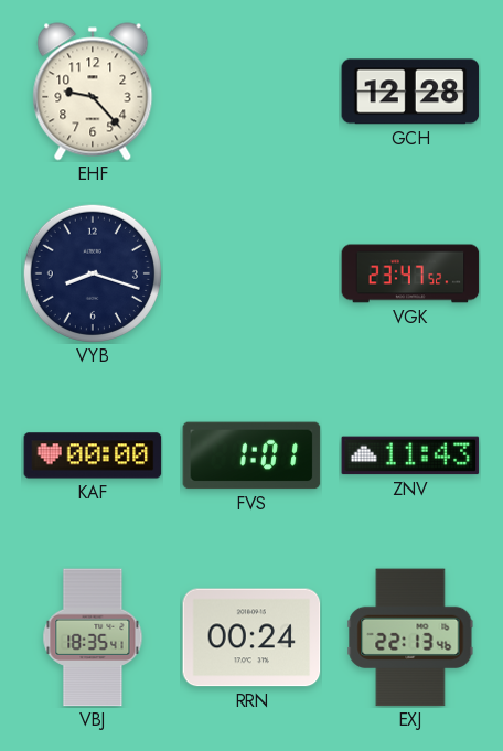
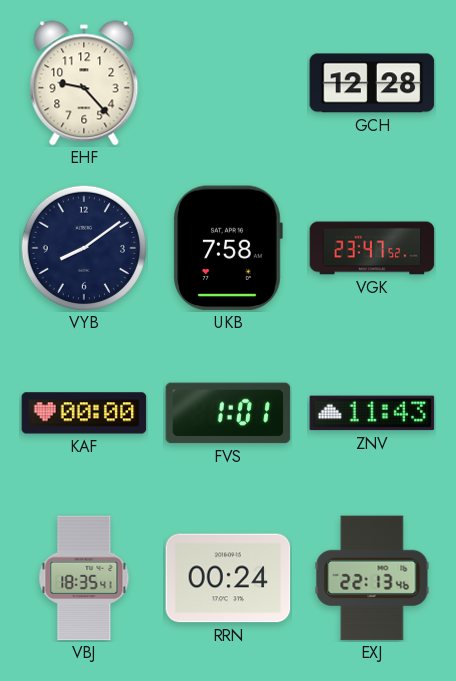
VYB: 8:18 -> 8:09 (83, 247)
UKB: none -> 7:58 (228, 248)
